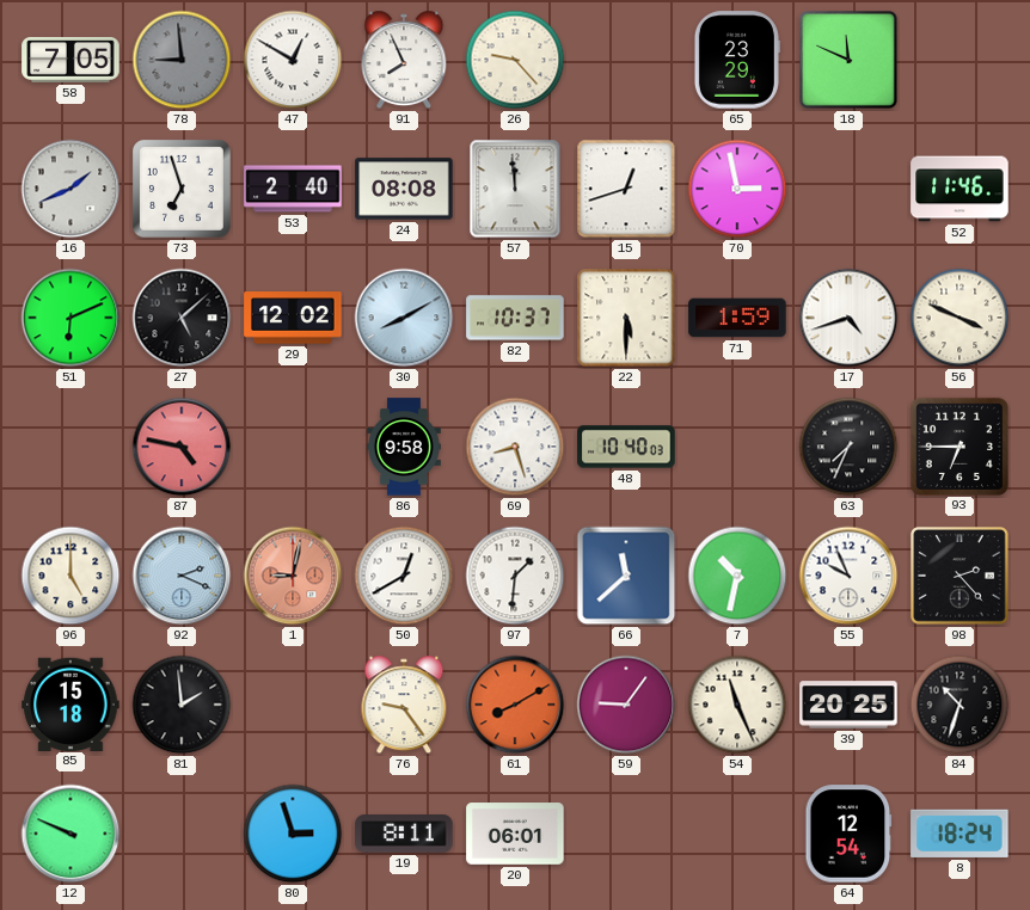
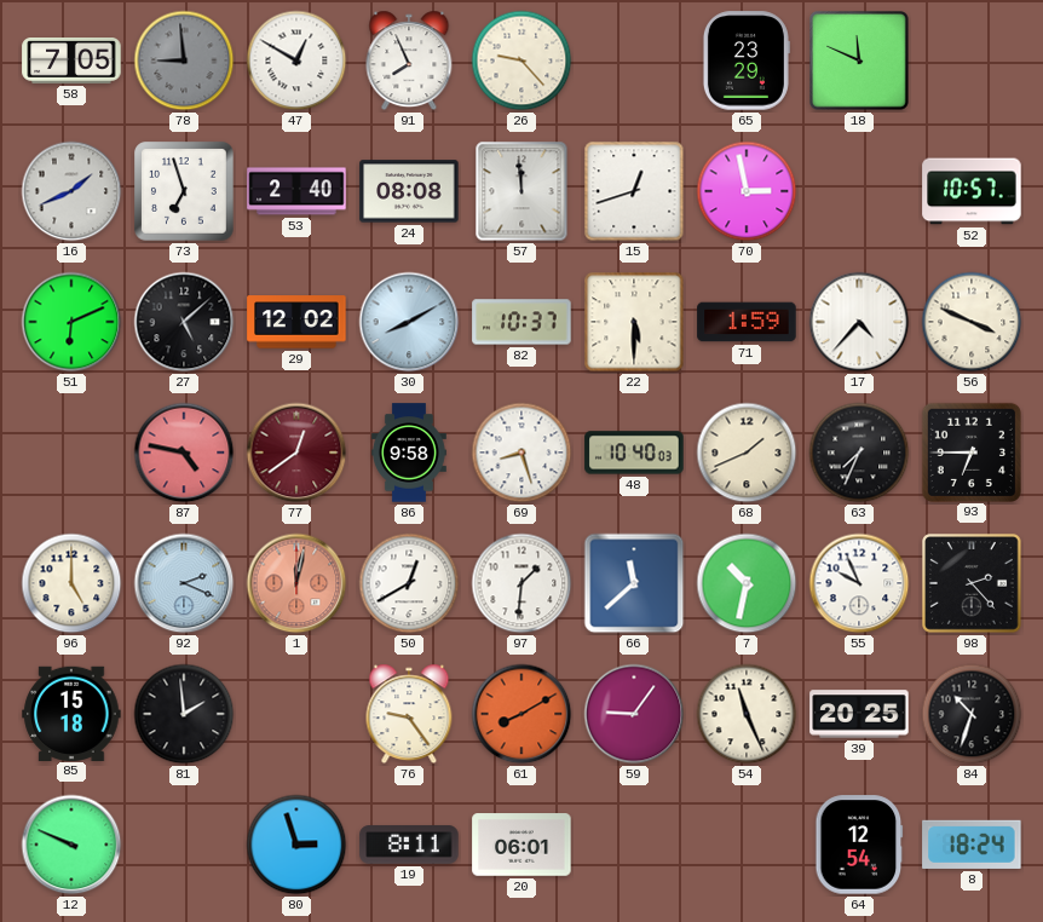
52: 11:46 -> 10:57 (972, 191)
17: 4:42 -> 4:37 (859, 322)
77: none -> 12:39 (296, 453)
68: none -> 1:41 (747, 453)
1: 9:02 -> 12:02 (296, 583)
